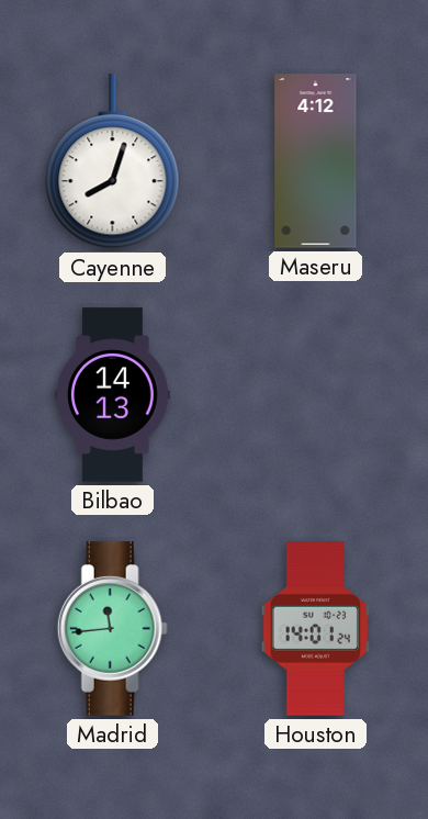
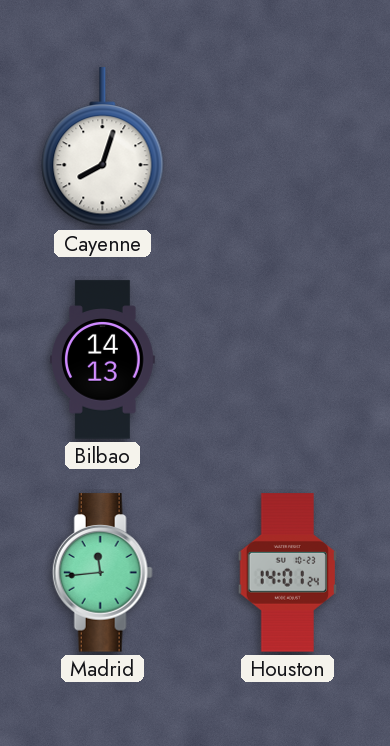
Maseru: 4:12 -> none (316, 161)
